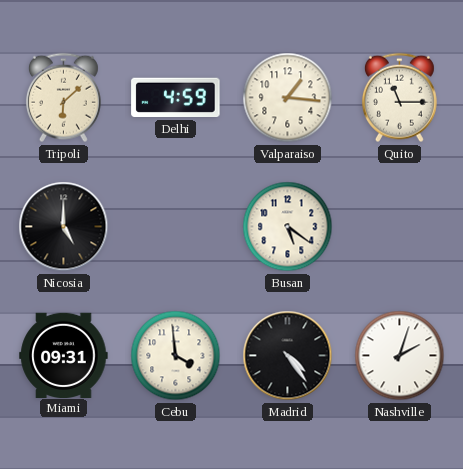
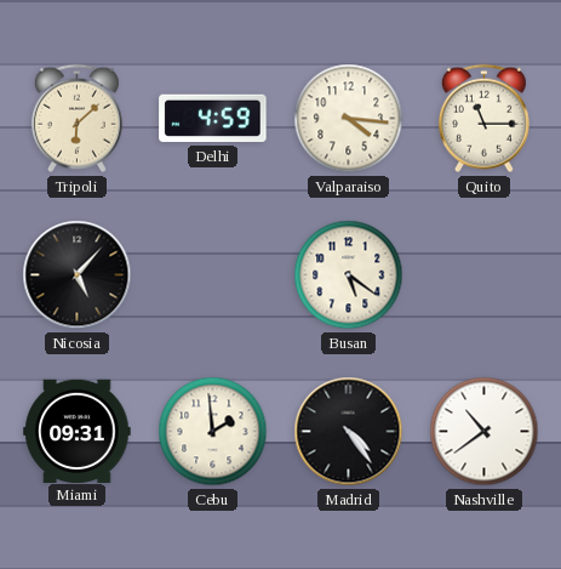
Valparaiso: 1:16 -> 4:16 (349, 119)
Nicosia: 5:00 -> 5:07 (78, 275)
Cebu: 3:59 -> 1:59 (213, 432)
Nashville: 2:03 -> 10:39 (485, 432)
